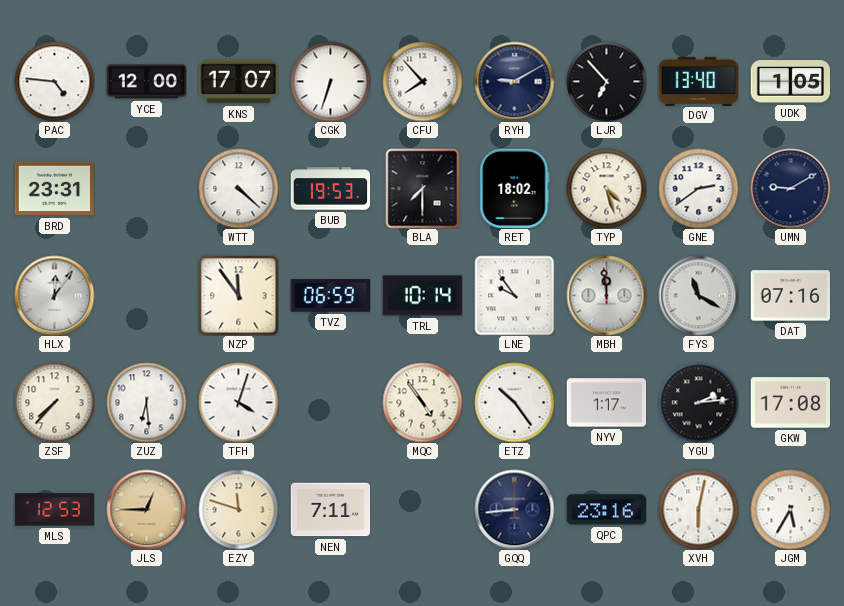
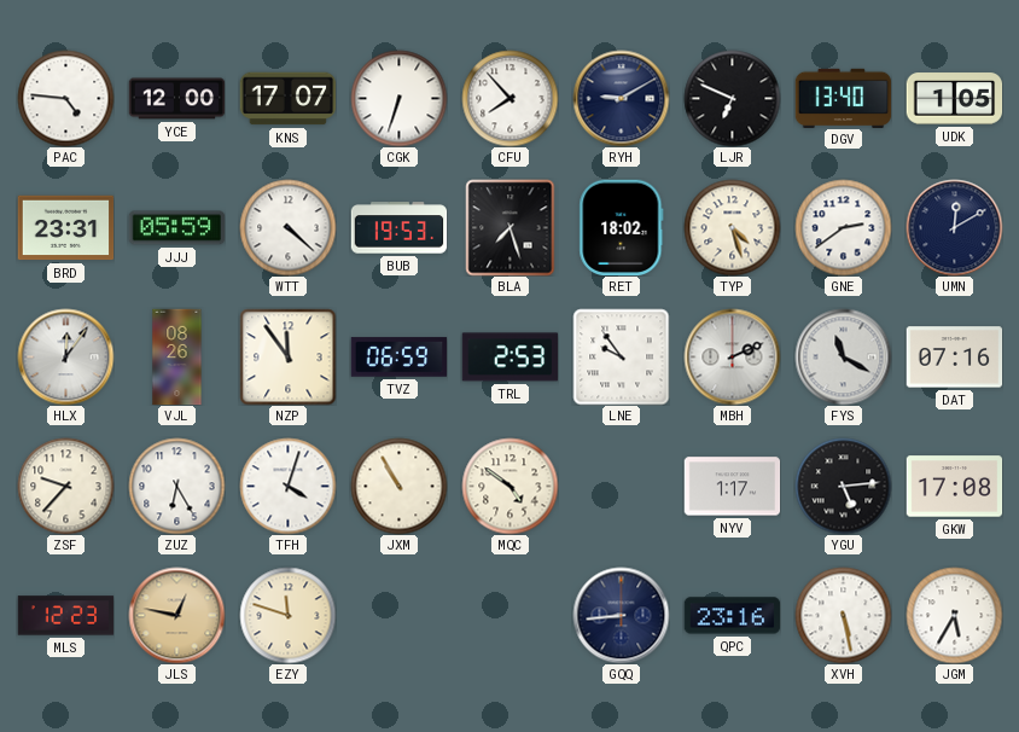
LJR: 6:53 -> 6:49 (732, 98)
JJJ: none -> 05:59 (176, 228)
BLA: 7:30 -> 7:27 (511, 227)
UMN: 9:10 -> 12:10 (954, 227)
VJL: none -> 08:26 (177, 356)
TRL: 10:14 -> 2:53 (509, 358)
MBH: 11:59 -> 2:11 (732, 356)
ZSF: 7:37 -> 9:37 (65, 486)
ZUZ: 6:29 -> 6:25 (176, 486)
JXM: none -> 10:55 (398, 486)
MQC: 4:54 -> 4:51 (509, 486)
ETZ: 10:24 -> none (514, 402)
YGU: 2:14 -> 5:14 (843, 486)
MLS: 12:53 -> 12:23 (65, 616)
JLS: 12:45 -> 12:47 (176, 615)
NEN: 7:11 -> none (330, 510)
XVH: 6:02 -> 5:28 (843, 615)
